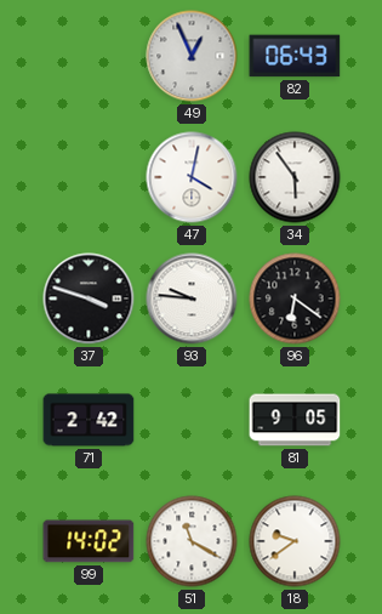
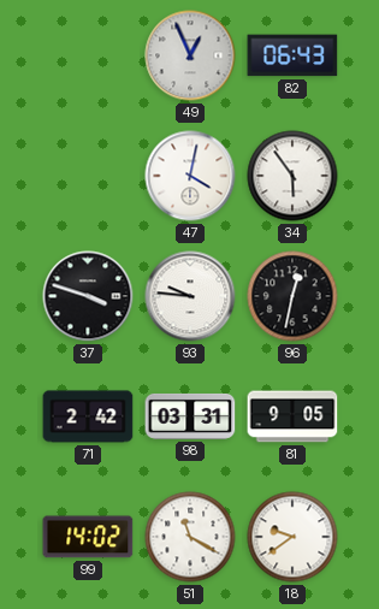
96: 6:21 -> 12:32 (292, 296)
98: none -> 03:31 (190, 416)
